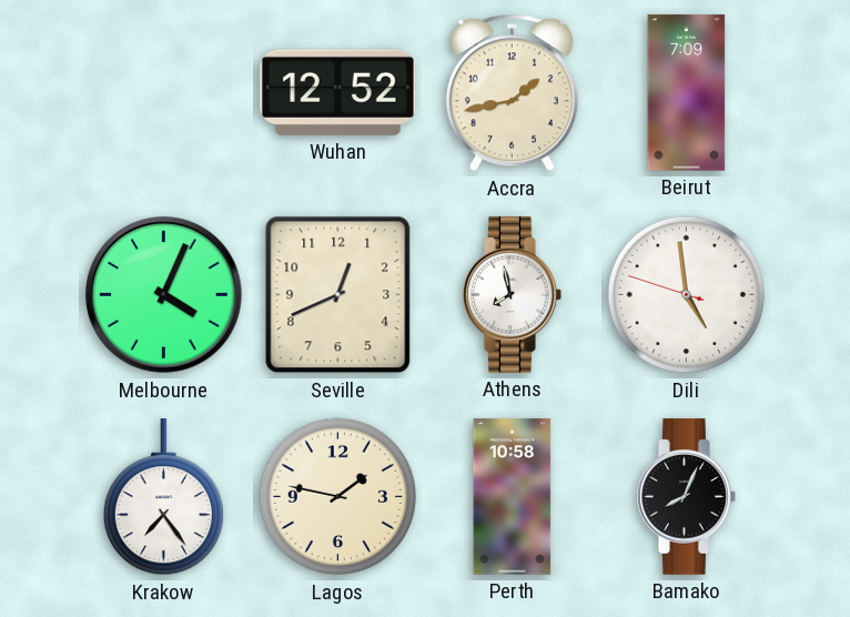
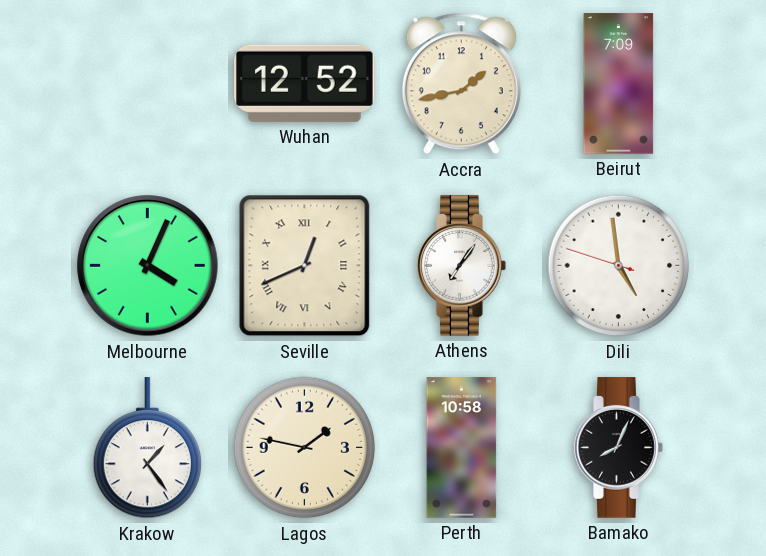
Seville numerals: Arabic -> Roman (305, 266)
Athens: 7:58 -> 7:06 (462, 266)
Krakow: 7:24 -> 1:24 (147, 448)
